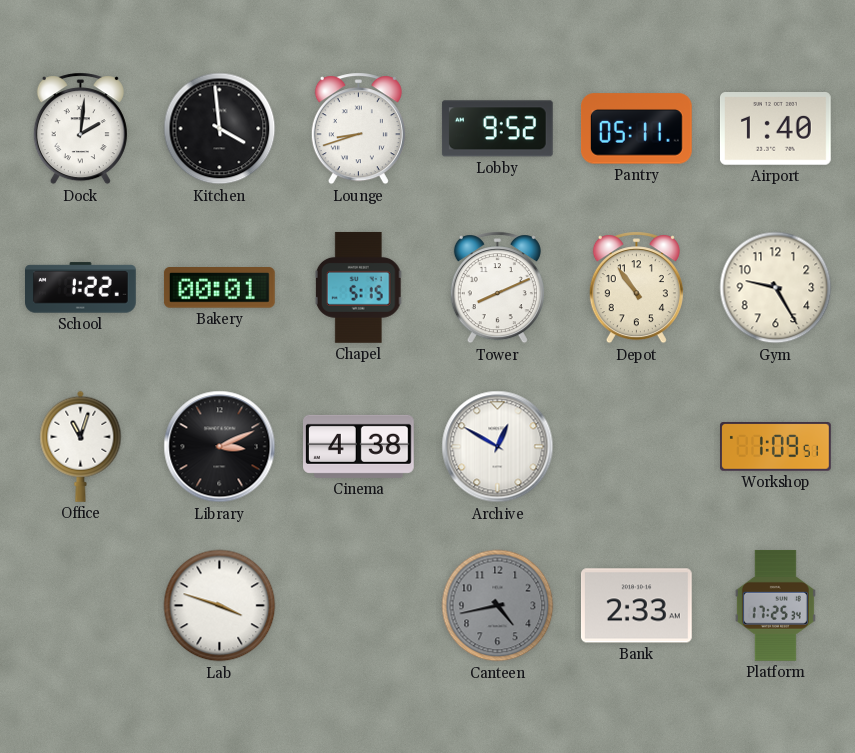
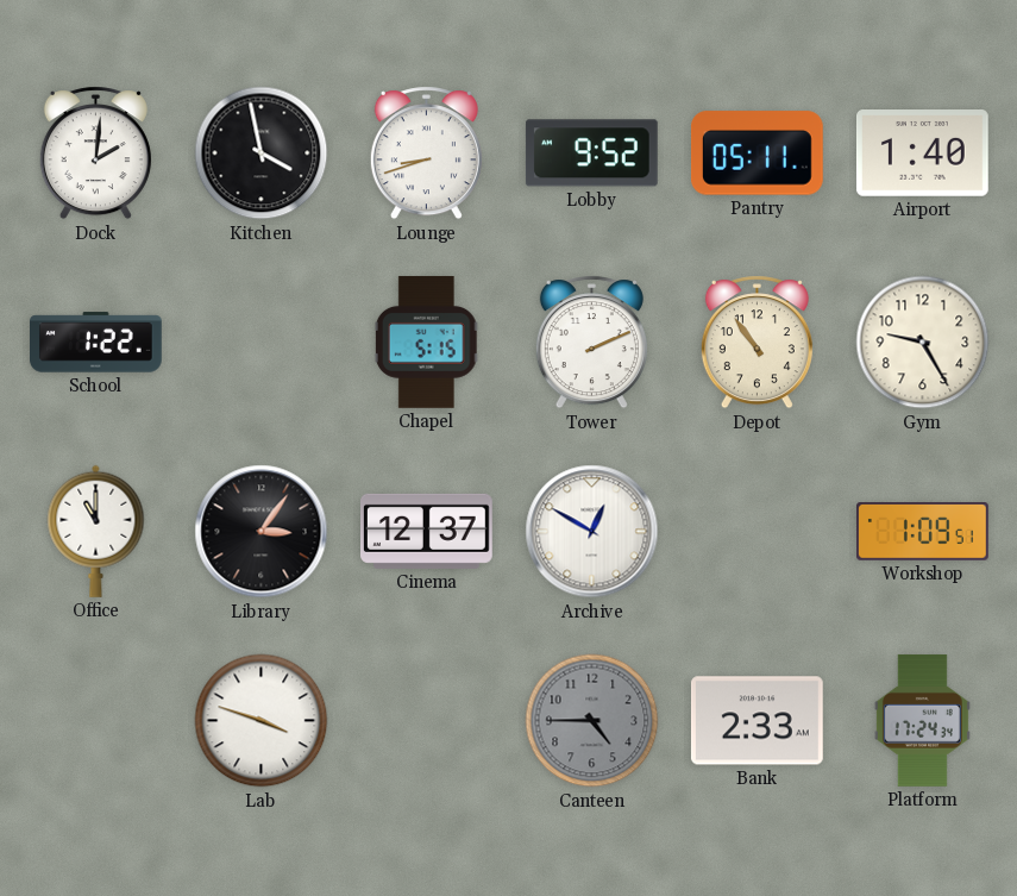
Kitchen: 3:59 -> 3:58 (262, 153)
Bakery: 00:01 -> none (219, 288)
Tower: 8:11 -> 2:11 (591, 343)
Office: 11:03 -> 11:00 (96, 531)
Library: 3:11 -> 3:06 (262, 532)
Cinema: 4:38 -> 12:37 (427, 531)
Canteen: 4:43 -> 4:45 (592, 721)
Platform: 17:25 -> 17:24 (922, 720)
